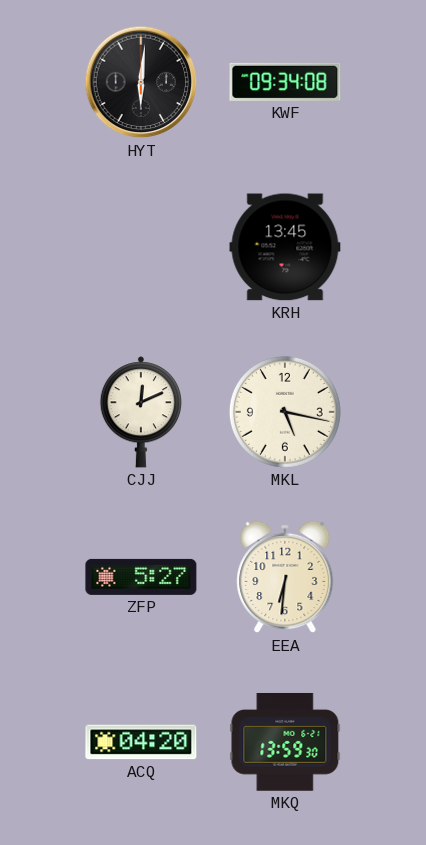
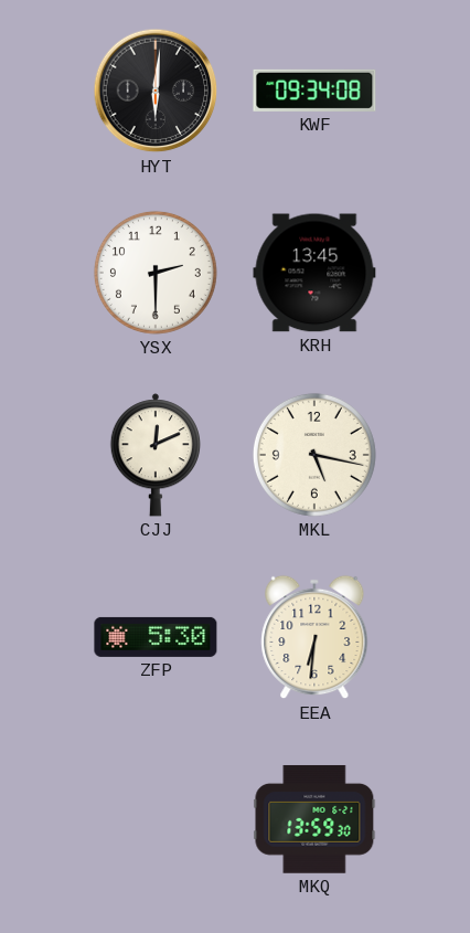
YSX: none -> 2:30 (156, 273)
ZFP: 5:27 -> 5:30 (156, 637)
ACQ: 04:20 -> none (141, 742)
